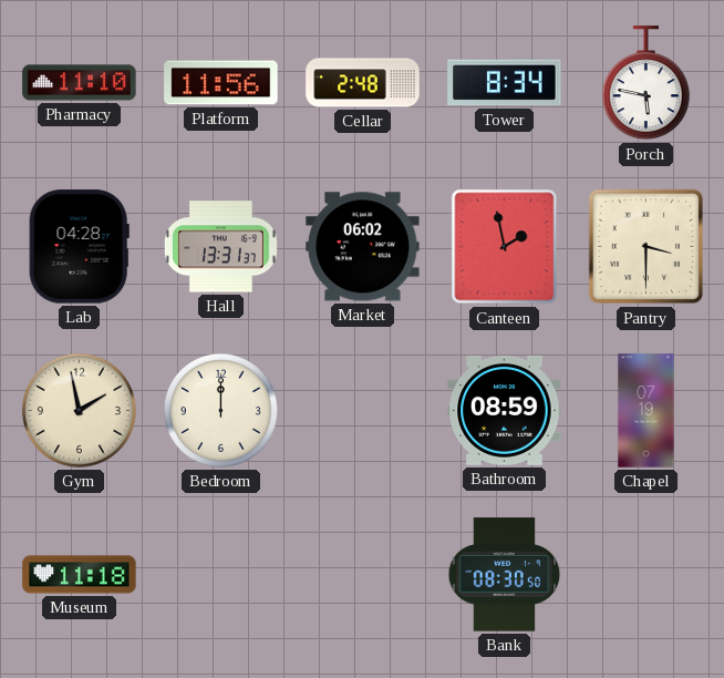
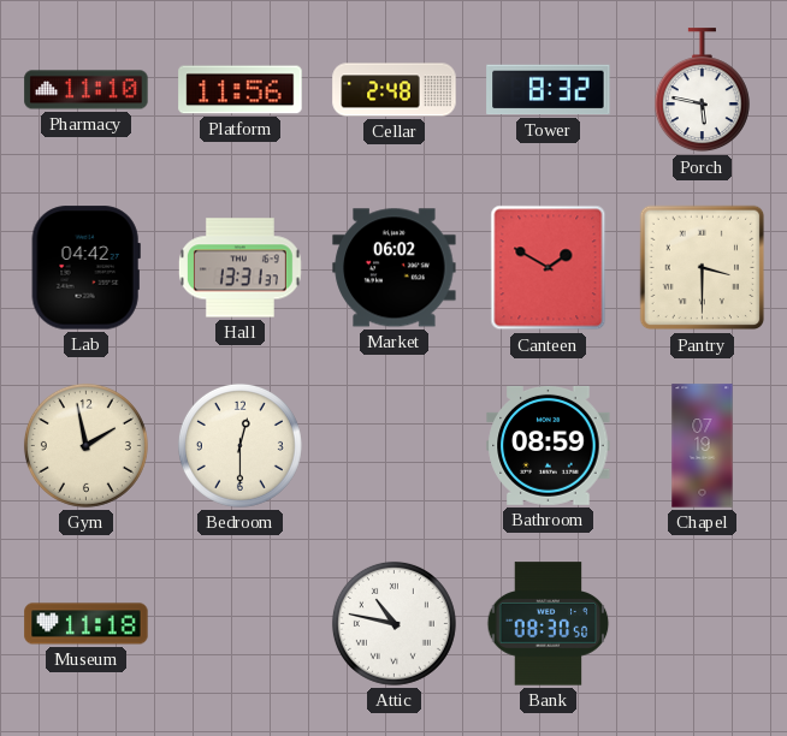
Tower: 8:34 -> 8:32 (549, 90)
Lab: 04:28 -> 04:42 (85, 268)
Canteen: 1:58 -> 1:50 (549, 268)
Bedroom: 12:00 -> 12:30 (239, 445)
Attic: none -> 10:47 (393, 623)
